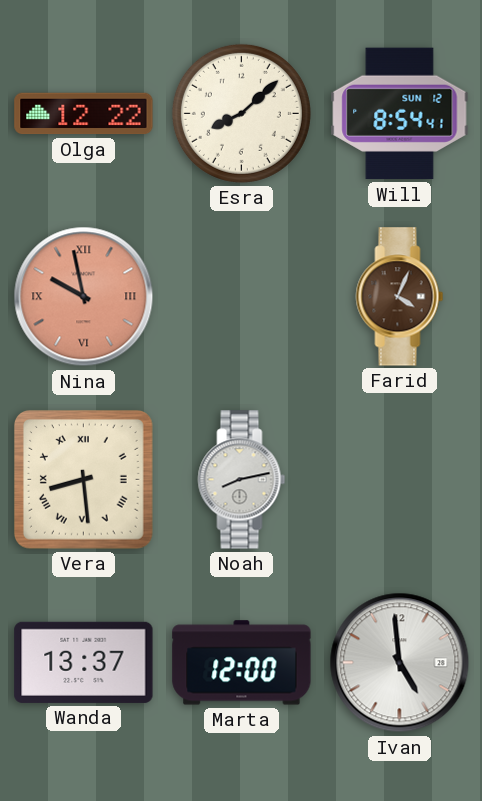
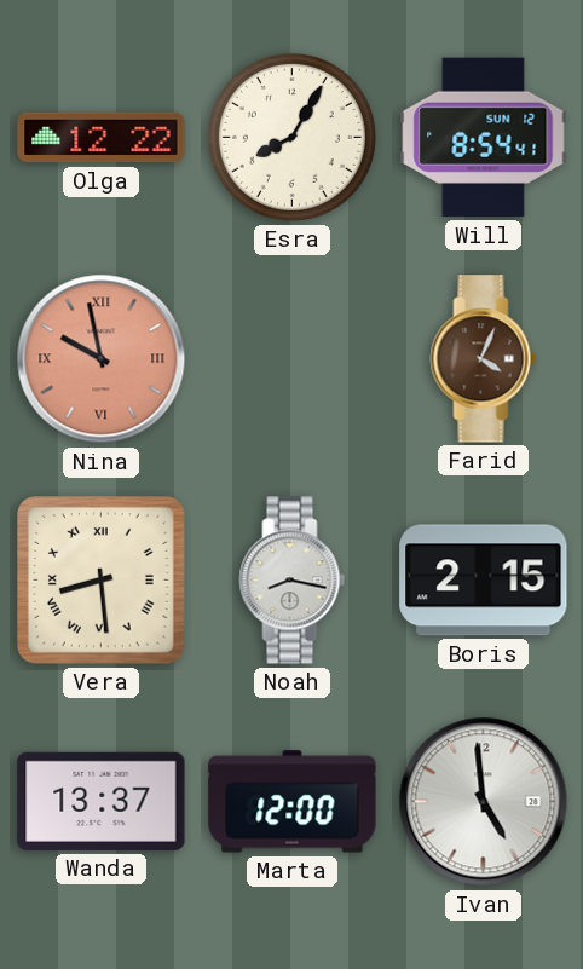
Esra: 8:08 -> 8:05 (291, 137)
Noah: 8:13 -> 8:17 (293, 581)
Boris: none -> 2:15 (484, 581)
